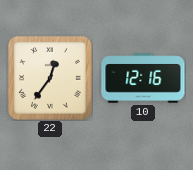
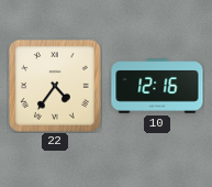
22: 12:36 -> 4:36 (55, 86)
